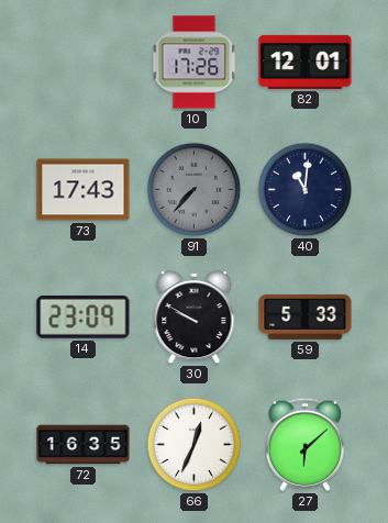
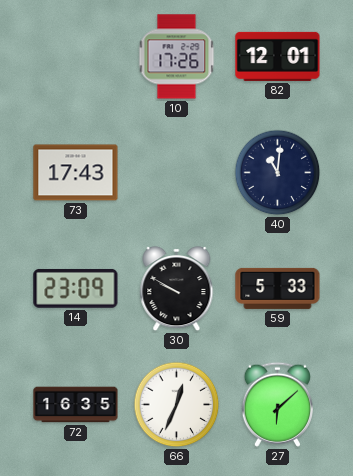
91: 7:37 -> none (195, 190)
